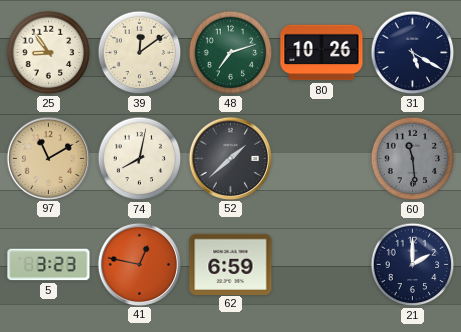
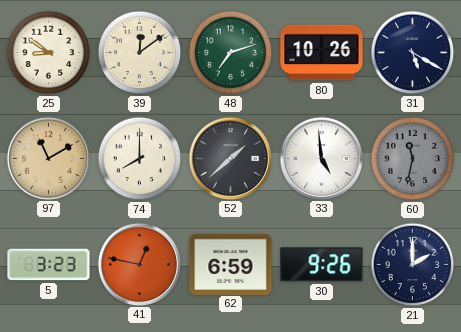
25: 8:54 -> 8:51 (49, 53)
74: 8:02 -> 8:00 (140, 159)
33: none -> 4:59 (321, 158)
60: 11:29 -> 11:32 (413, 159)
30: none -> 9:26 (322, 265)
